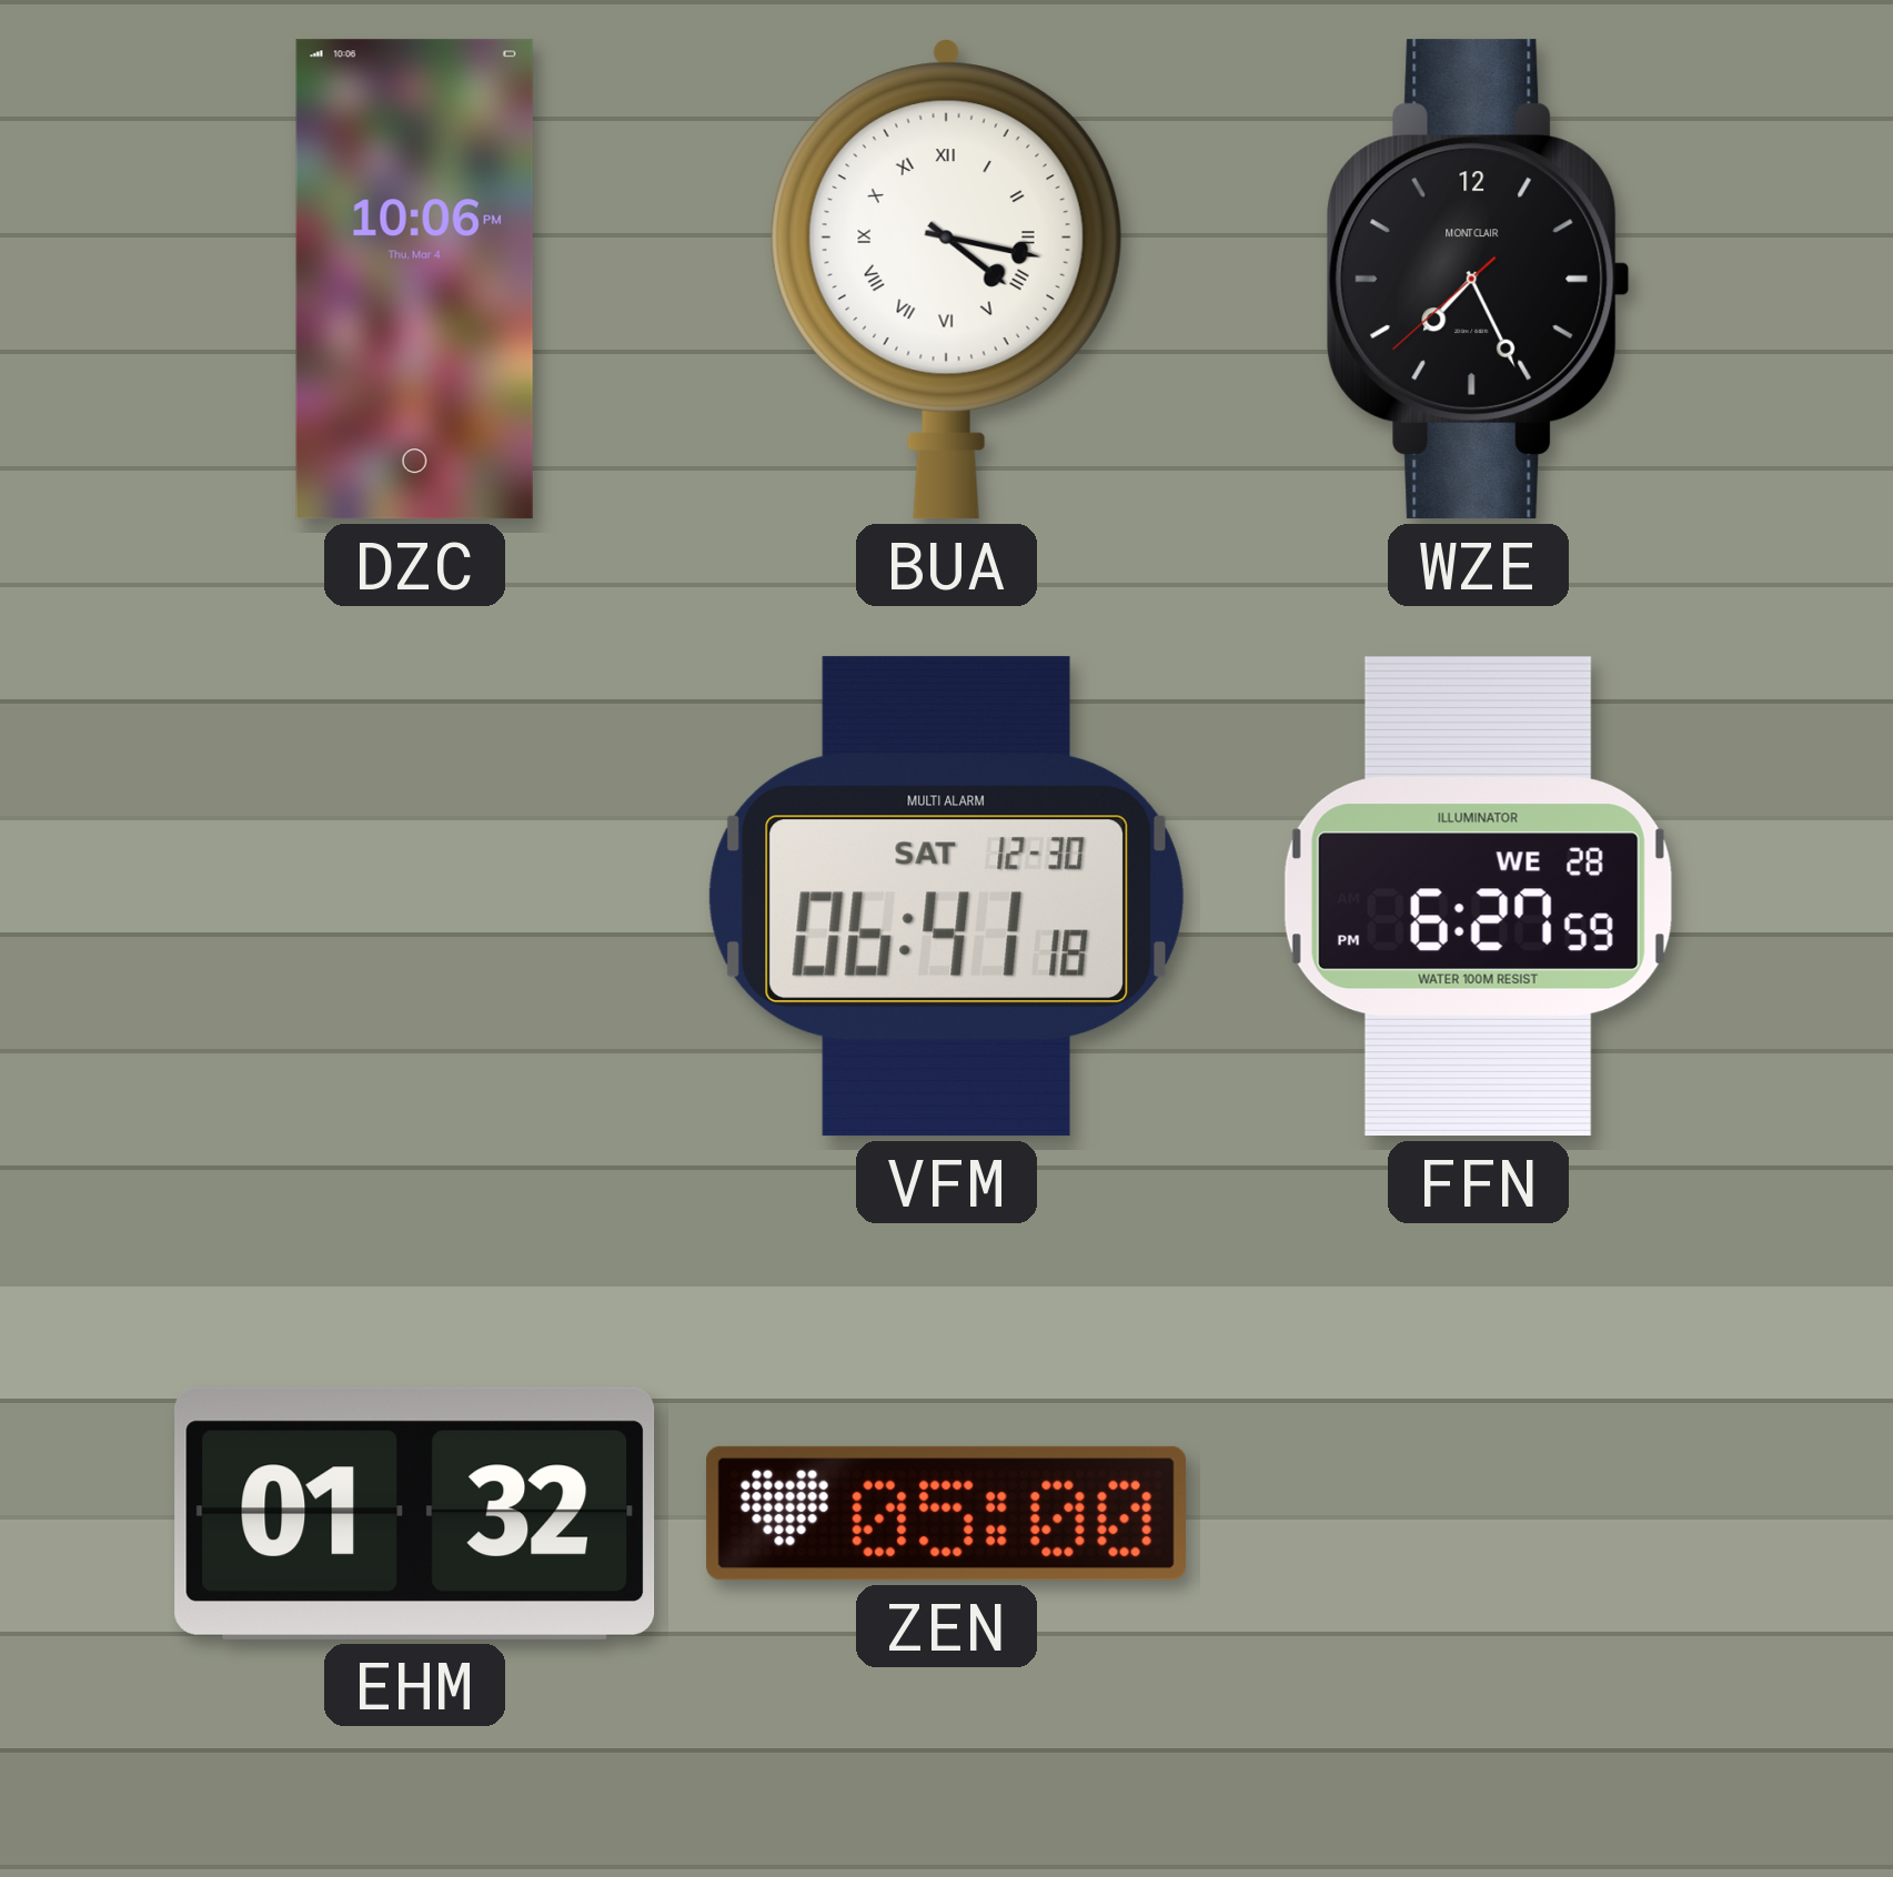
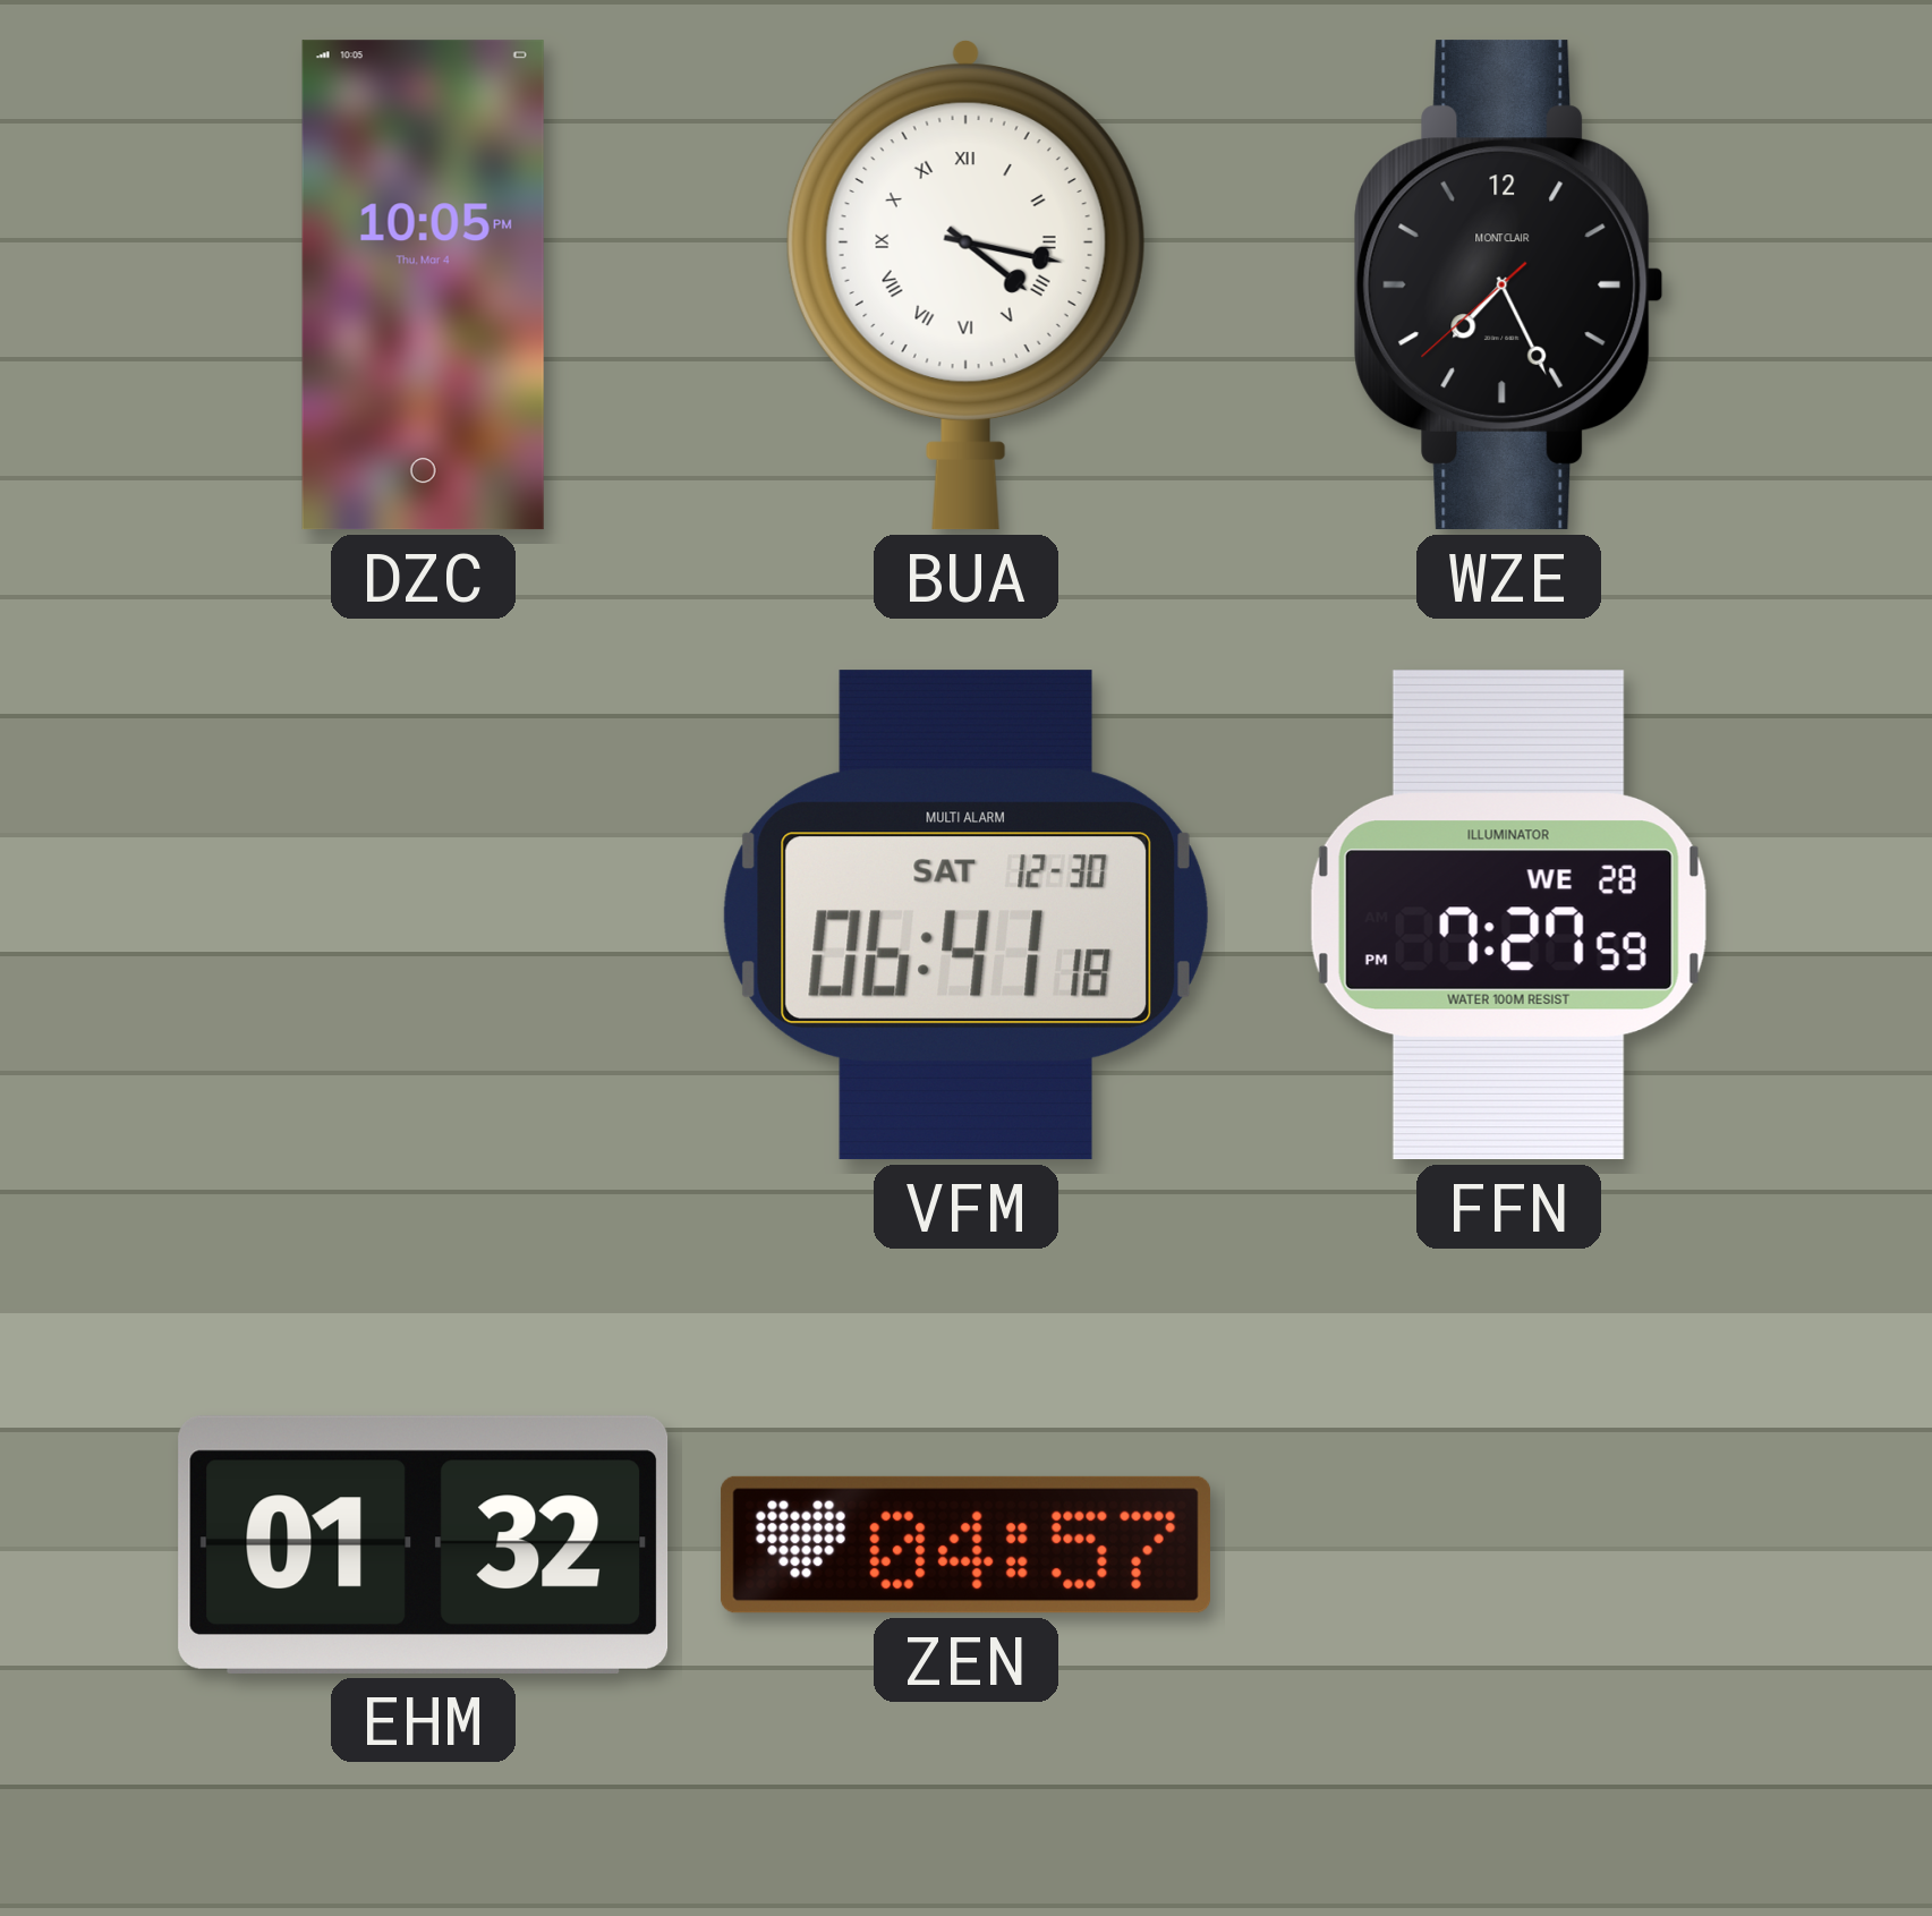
DZC: 10:06 -> 10:05 (423, 286)
FFN: 6:27 -> 7:27 (1508, 916)
ZEN: 05:00 -> 04:57 (965, 1544)
